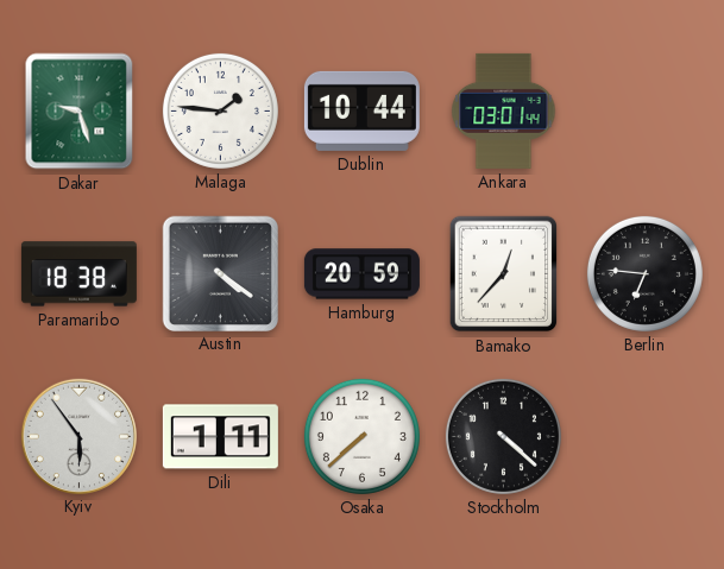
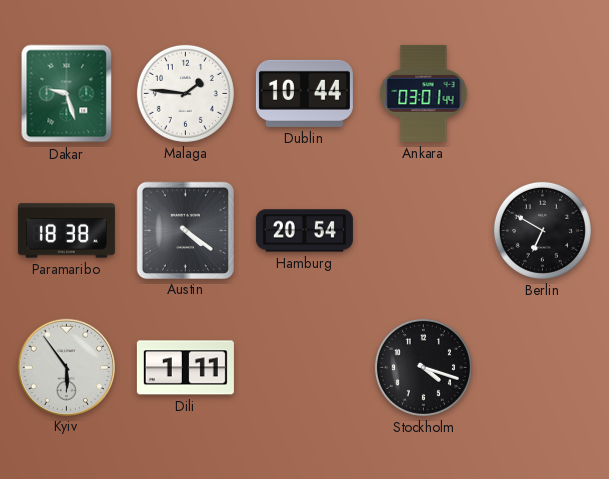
Hamburg: 20:59 -> 20:54 (304, 231)
Bamako: 12:37 -> none (504, 274)
Berlin: 6:46 -> 6:50 (542, 230)
Osaka: 7:38 -> none (361, 436)
Stockholm: 4:22 -> 4:18 (423, 367)
